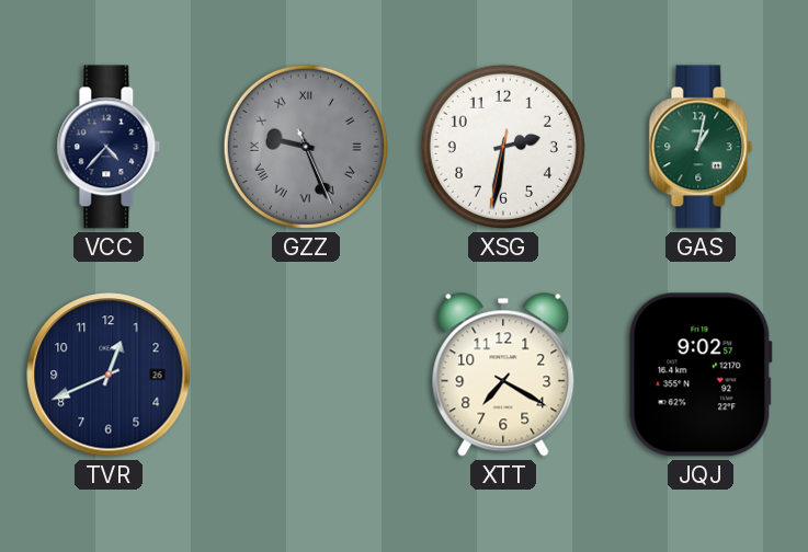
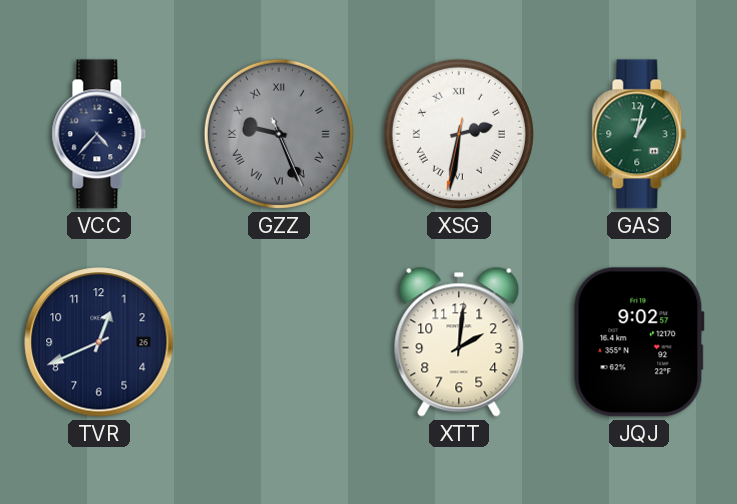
XSG numerals: Arabic -> Roman (459, 134)
XTT: 7:20 -> 2:01 (459, 342)
